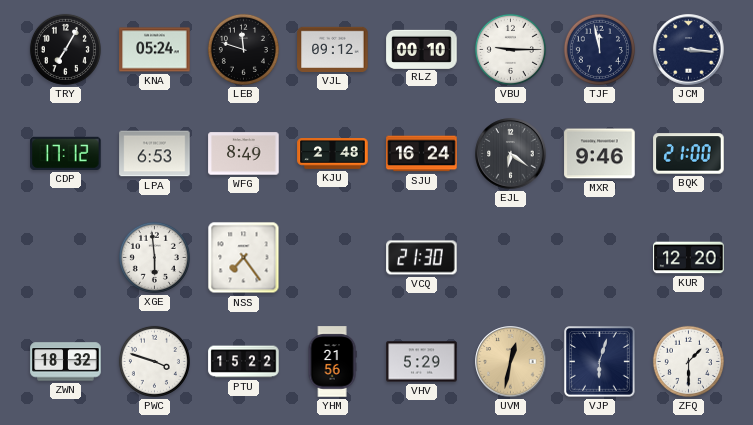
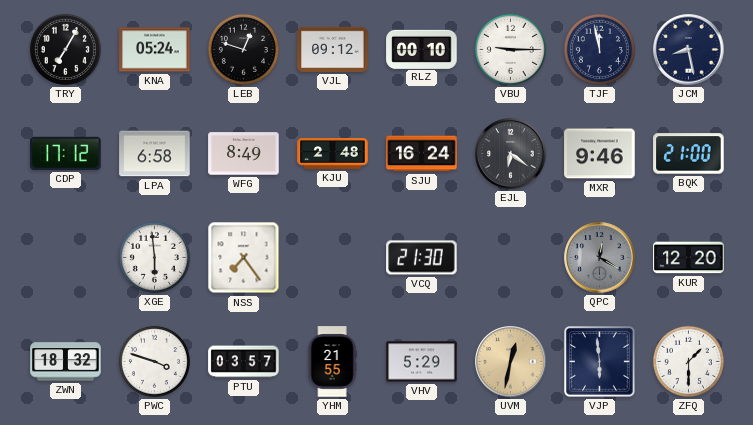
LEB: 11:48 -> 12:48 (243, 49)
JCM: 3:16 -> 8:28 (689, 50)
LPA: 6:53 -> 6:58 (155, 154)
QPC: none -> 12:20 (600, 258)
PTU: 15:22 -> 03:57 (244, 362)
YHM: 21:56 -> 21:55 (332, 362)
VJP: 6:03 -> 5:59 (600, 362)
